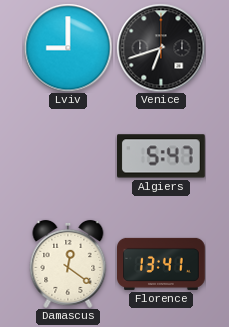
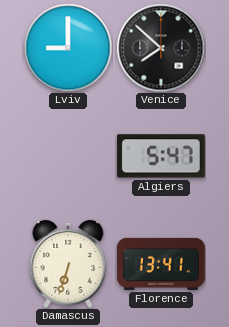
Venice: 6:42 -> 7:52 (161, 48)
Damascus: 12:21 -> 6:33 (68, 264)
